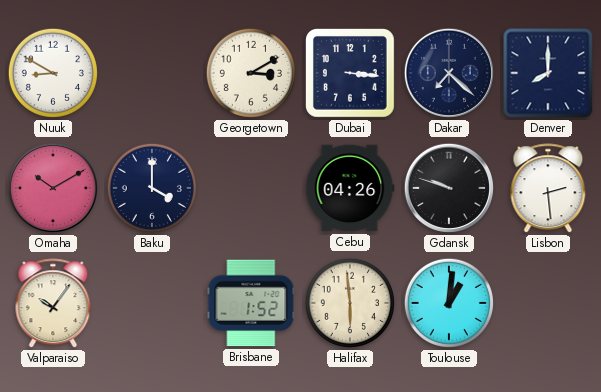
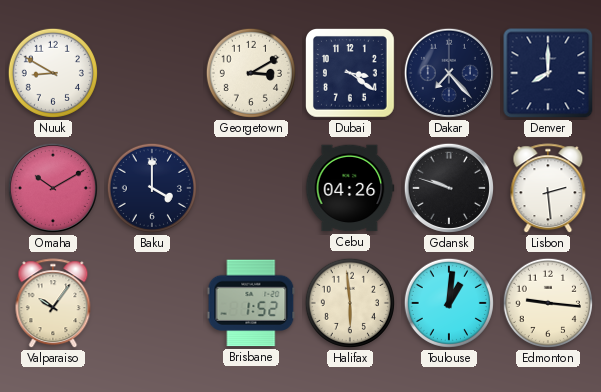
Dubai: 3:16 -> 3:21 (351, 74)
Dakar: 7:22 -> 7:23 (449, 73)
Edmonton: none -> 9:16 (548, 303)
